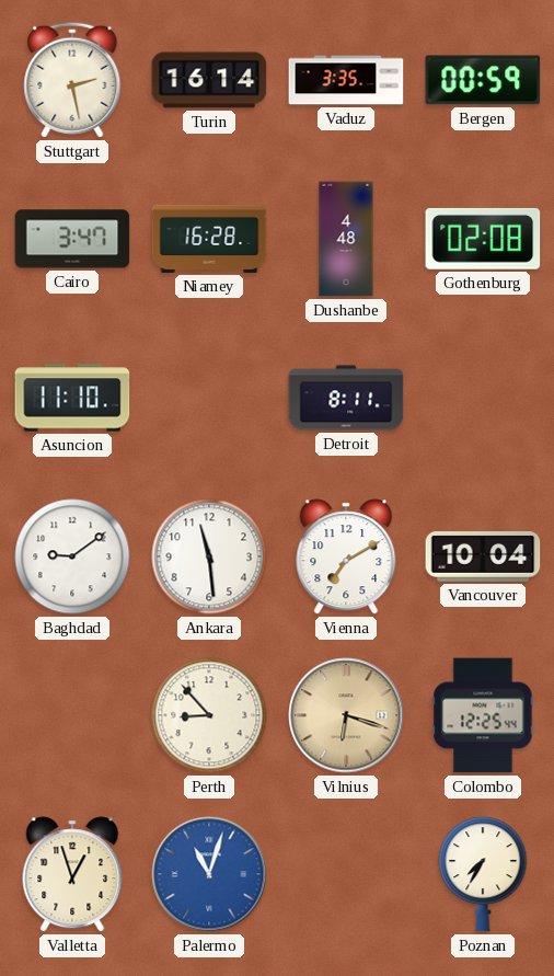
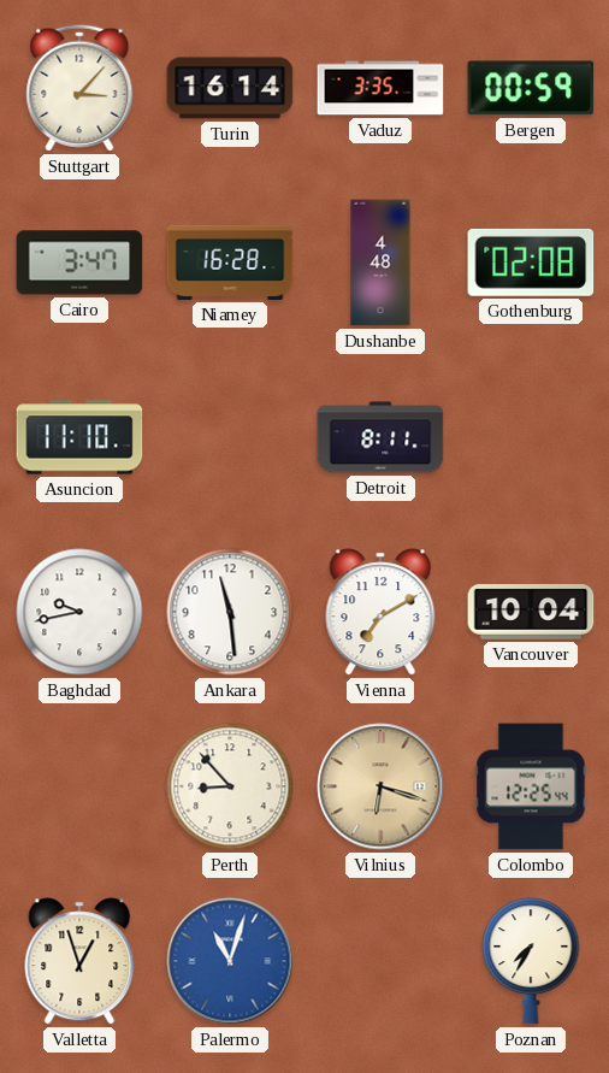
Stuttgart: 2:28 -> 3:07 (79, 88)
Baghdad: 9:09 -> 9:43 (79, 612)
